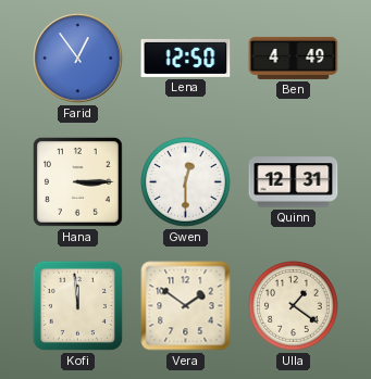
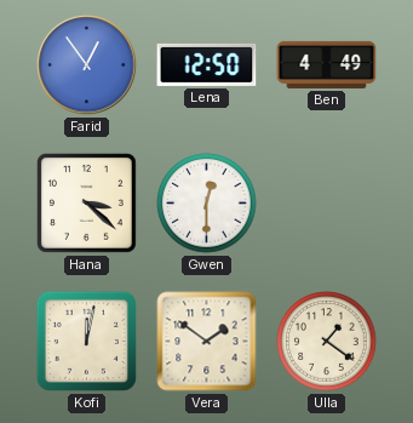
Hana: 3:15 -> 3:22 (86, 202)
Quinn: 12:31 -> none (294, 182)
Kofi: 11:59 -> 12:02 (86, 341)
